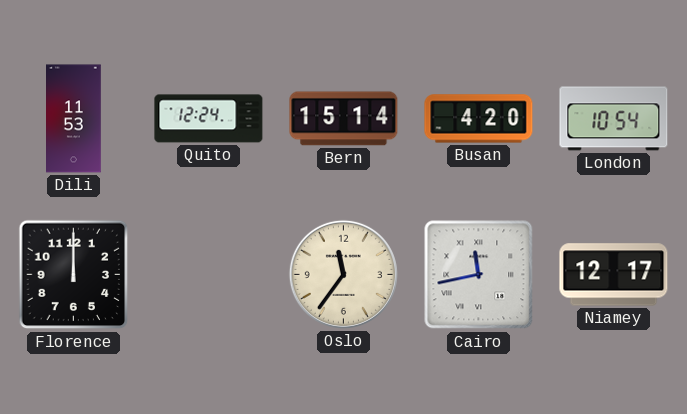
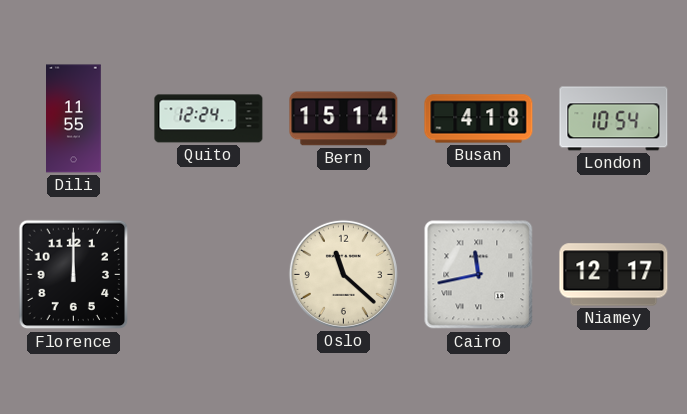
Dili: 11:53 -> 11:55 (74, 119)
Busan: 4:20 -> 4:18 (479, 119)
Oslo: 11:36 -> 11:22 (343, 274)
